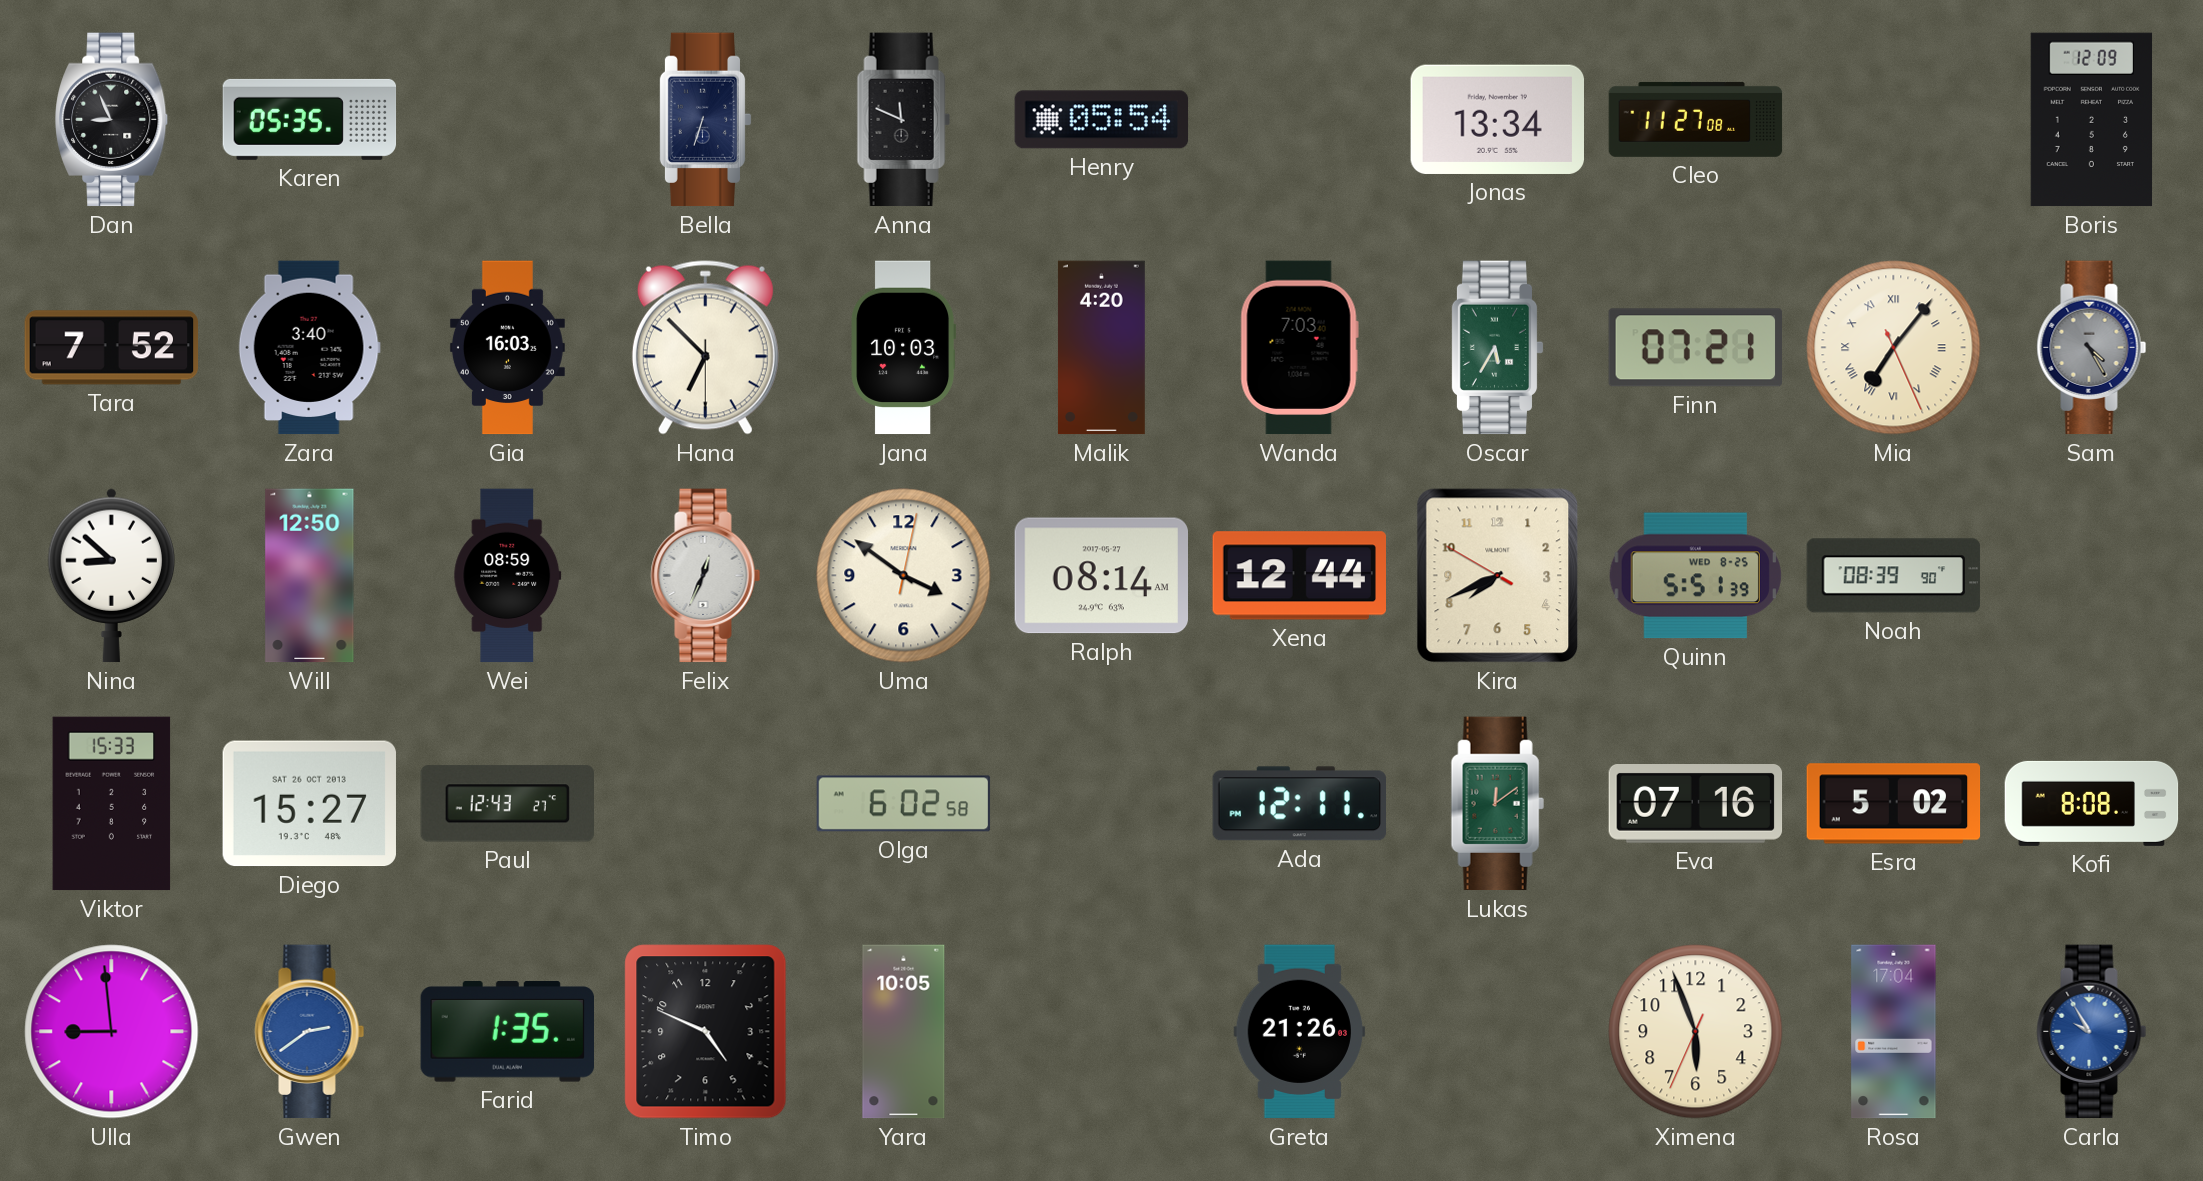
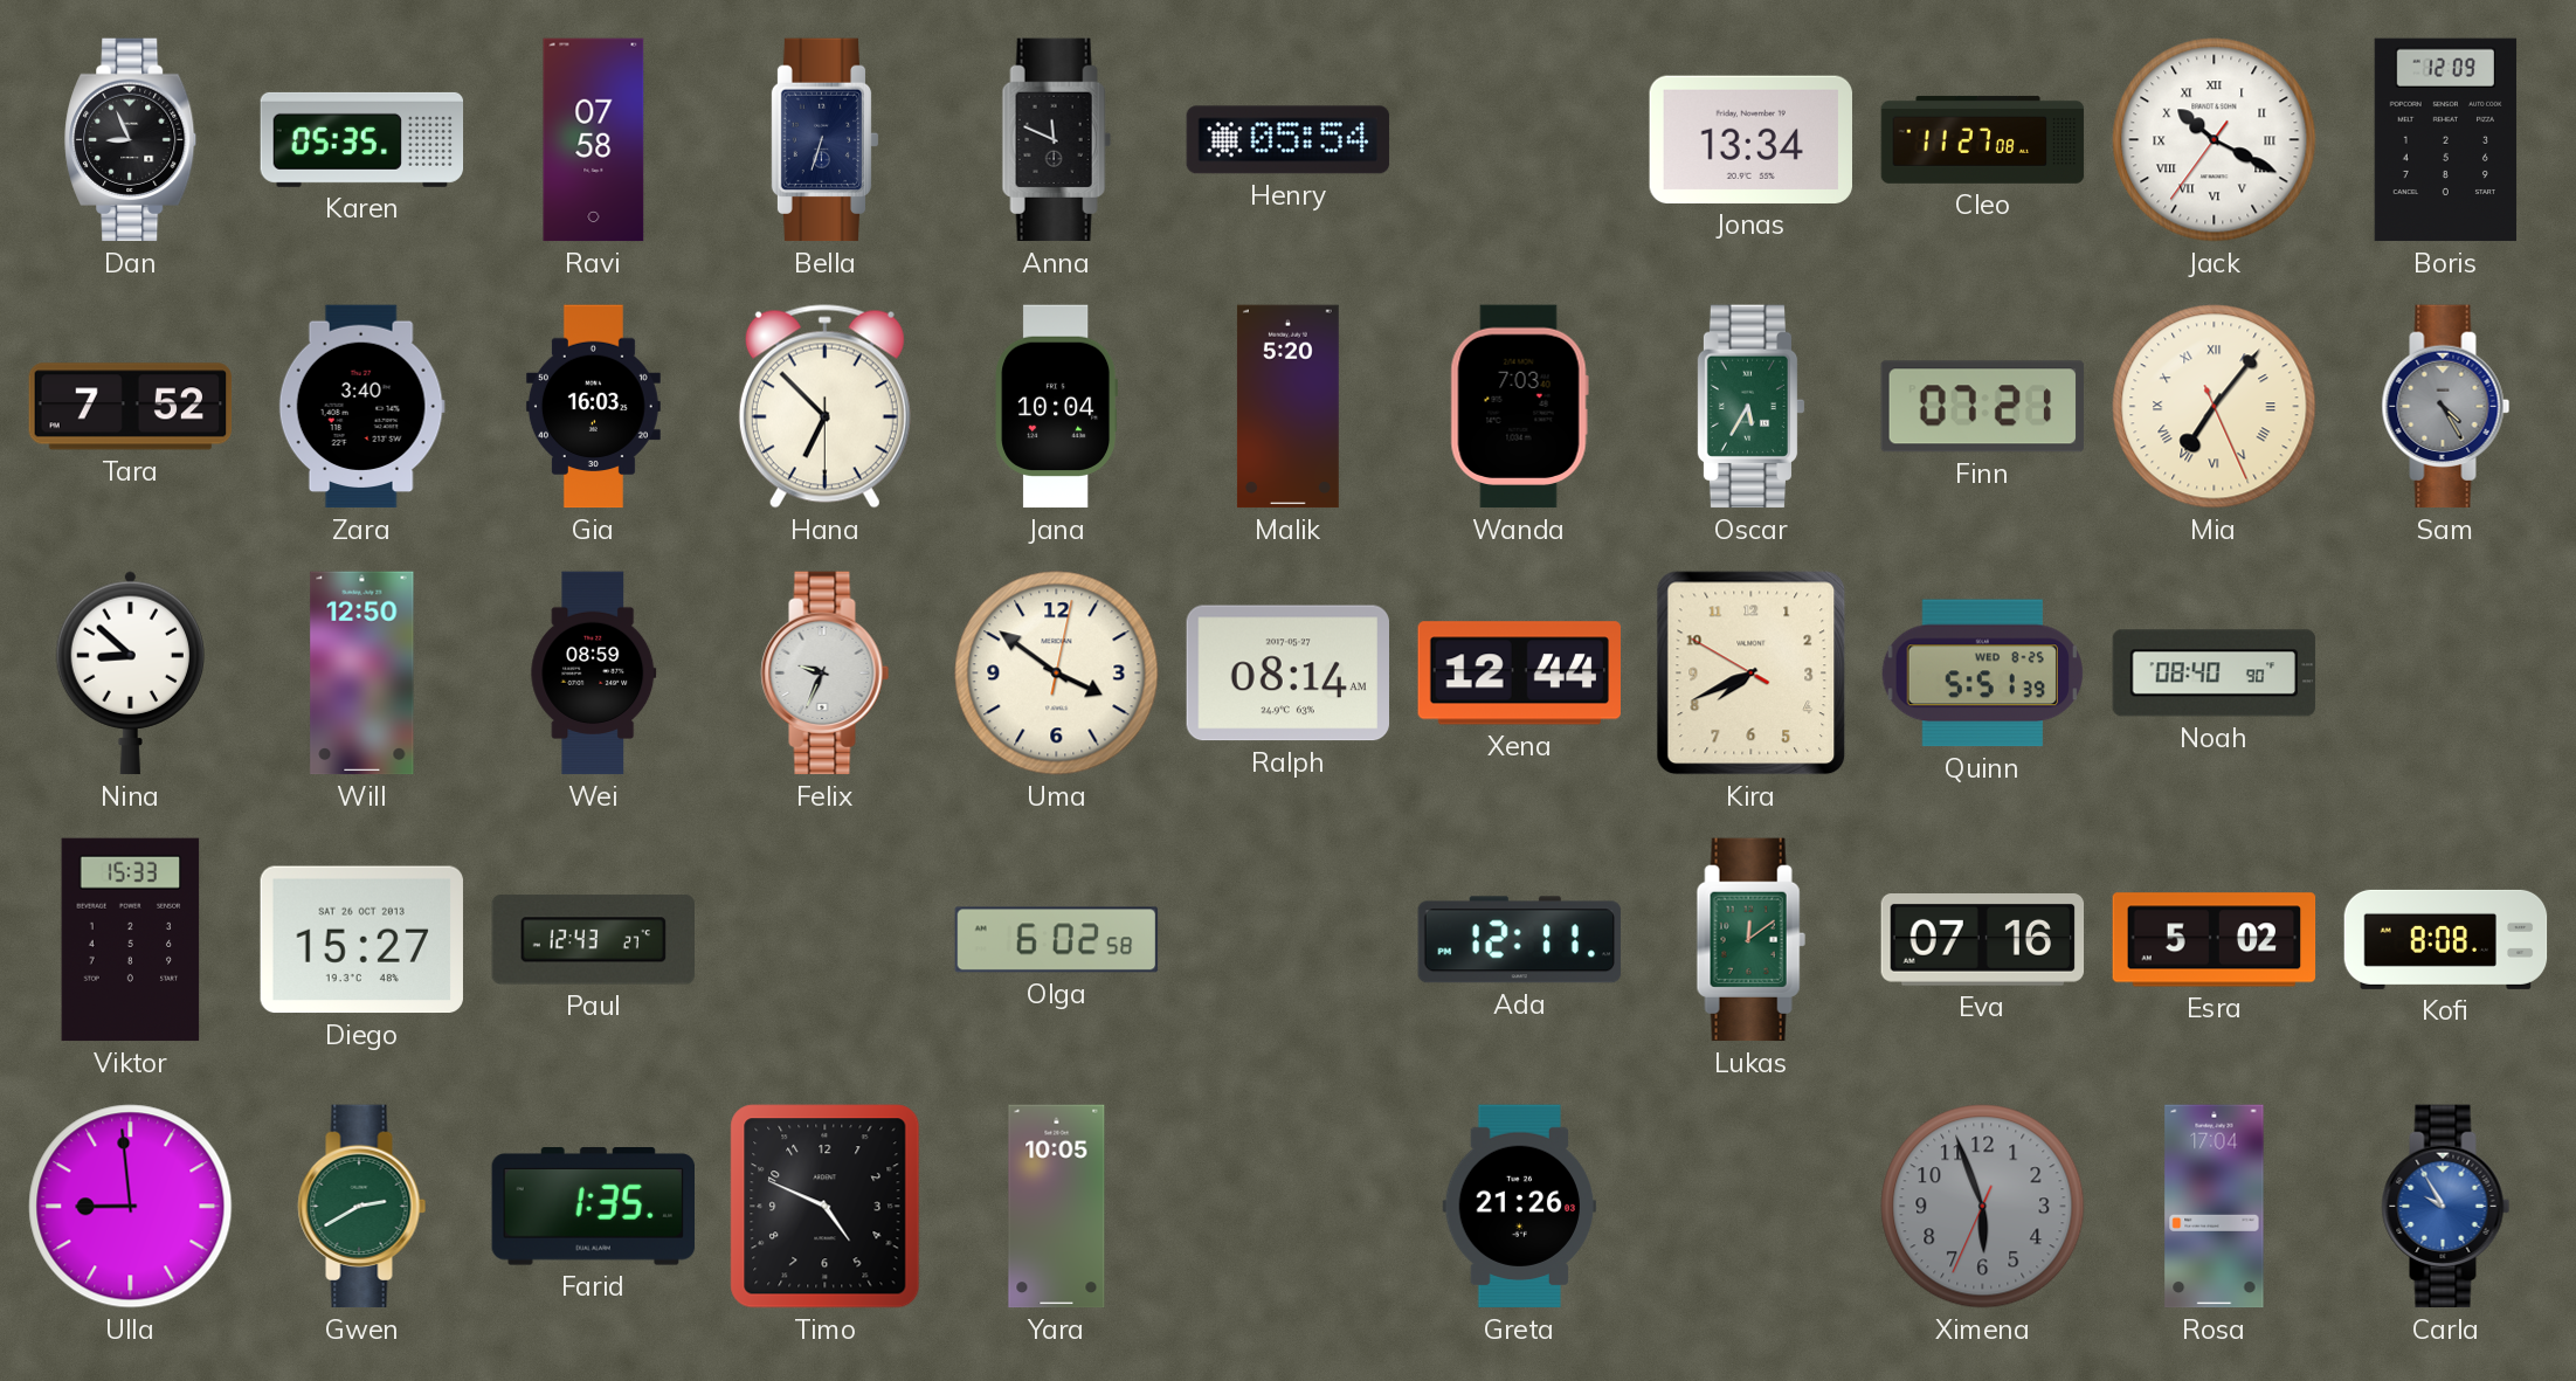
Ravi: none -> 07:58 (594, 140)
Jack: none -> 10:19 (2215, 140)
Jana: 10:03 -> 10:04 (1057, 407)
Malik: 4:20 -> 5:20 (1287, 407)
Felix: 12:34 -> 9:34 (826, 674)
Noah: 08:39 -> 08:40 (2215, 674)
Gwen: 2:39 -> 2:40 (362, 1207)
Gwen dial: blue -> green (362, 1207)
Ximena dial: cream -> grey (1983, 1207)
